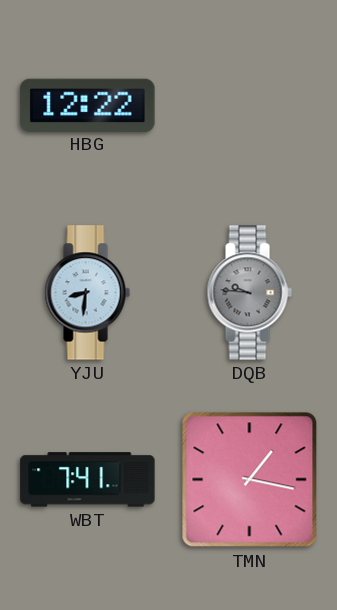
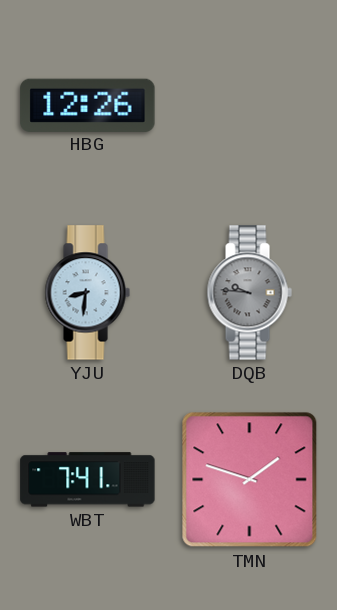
HBG: 12:22 -> 12:26 (88, 105)
TMN: 1:17 -> 1:48 (250, 480)
